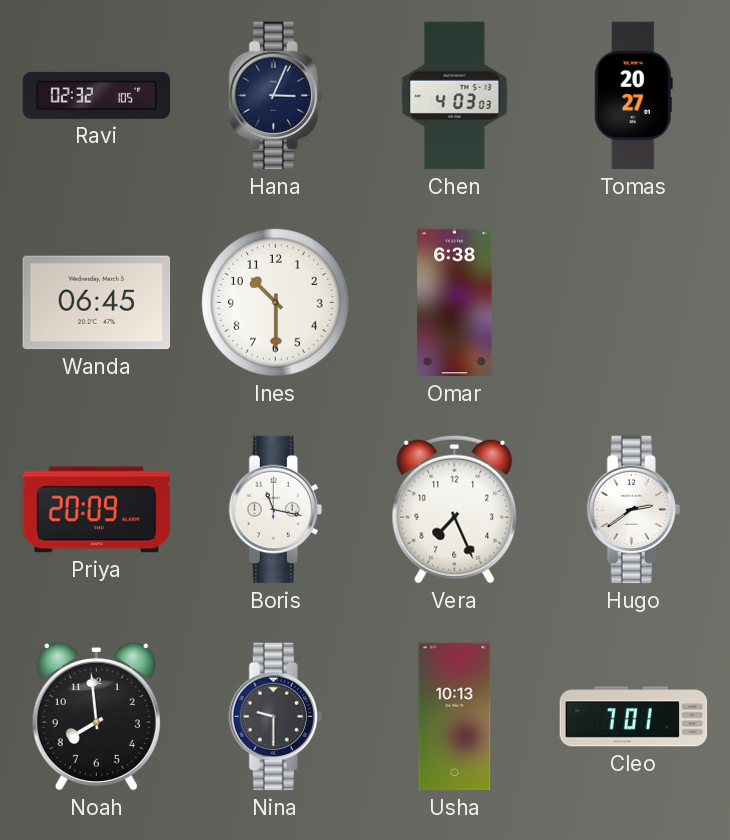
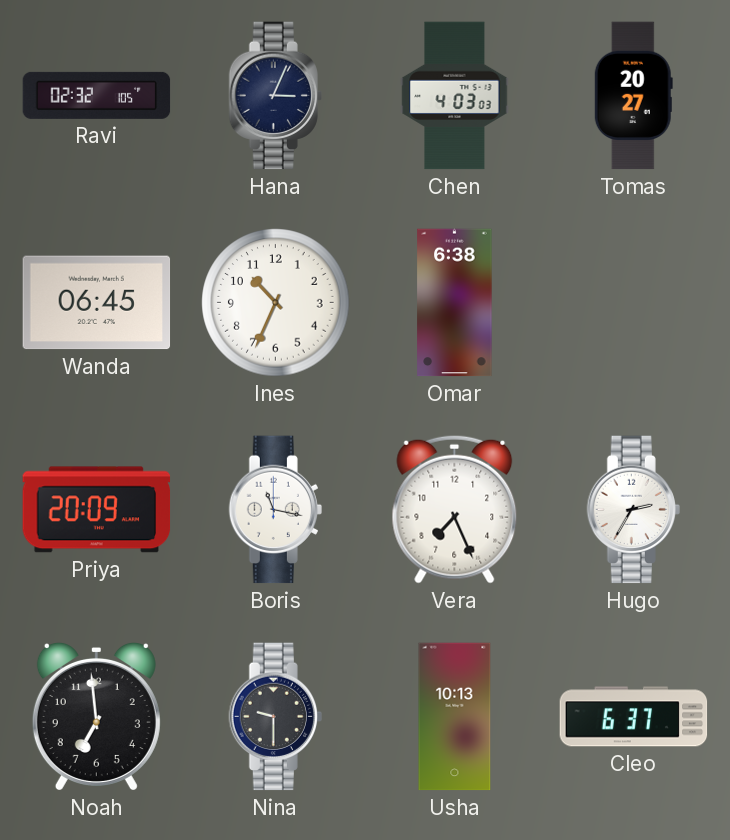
Ines: 10:30 -> 10:34 (276, 303)
Hugo: 2:39 -> 2:35 (633, 510)
Noah: 7:59 -> 6:59 (96, 716)
Cleo: 7:01 -> 6:37 (634, 717)
